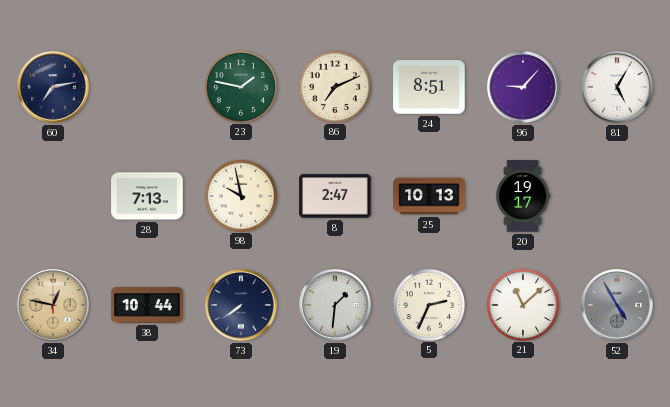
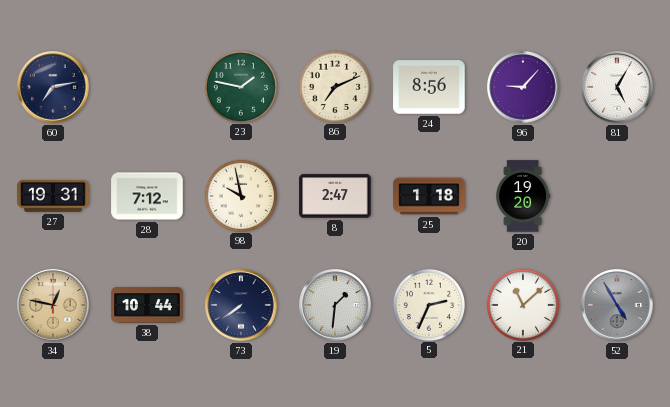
24: 8:51 -> 8:56 (429, 87)
27: none -> 19:31 (53, 196)
28: 7:13 -> 7:12 (147, 196)
25: 10:13 -> 1:18 (429, 196)
20: 19:17 -> 19:20 (523, 196)
